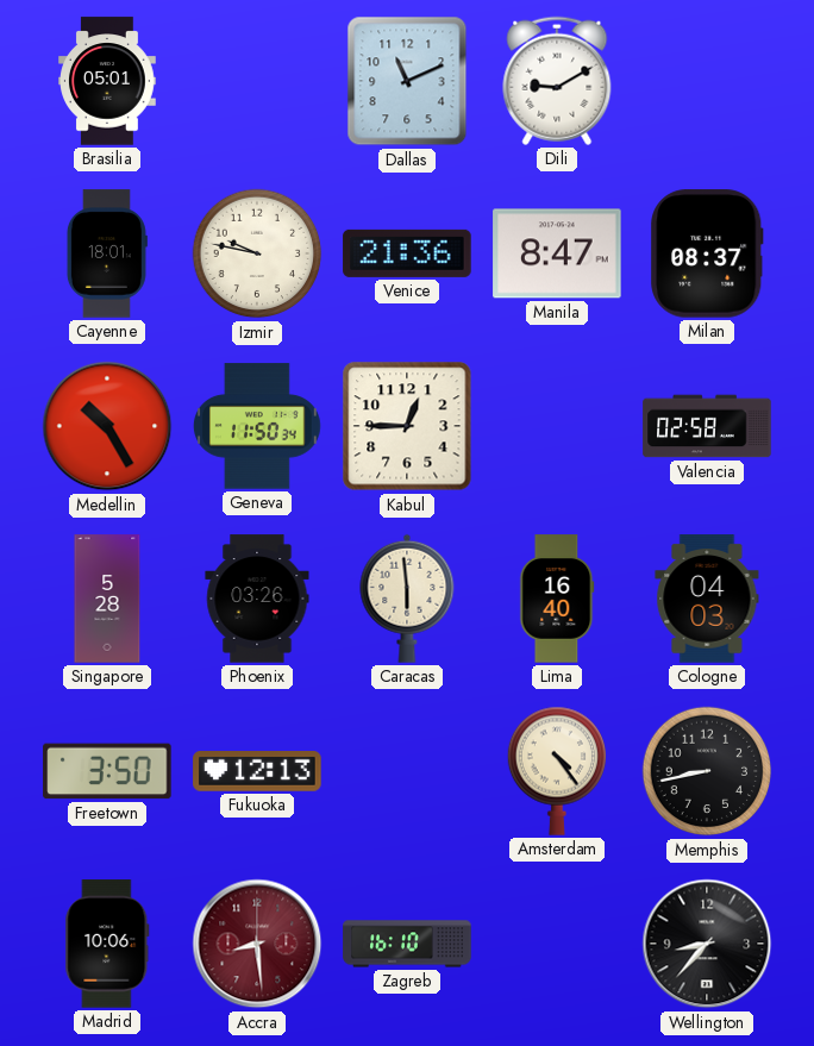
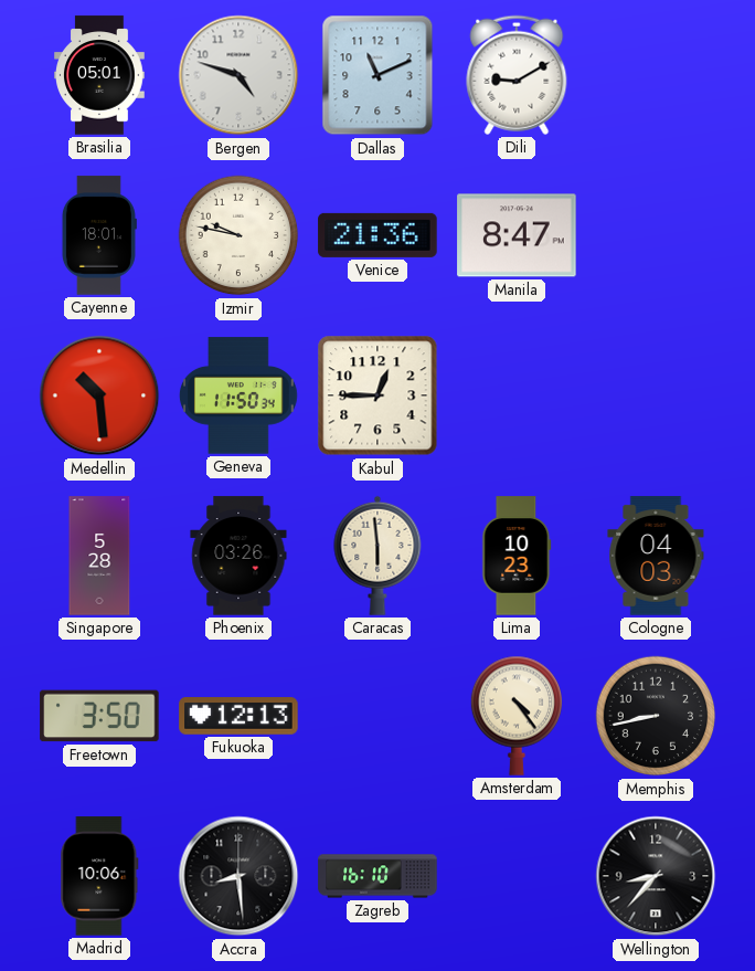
Bergen: none -> 4:48 (238, 75)
Milan: 08:37 -> none (707, 253)
Medellin: 10:25 -> 10:29 (99, 395)
Valencia: 02:58 -> none (707, 426)
Lima: 16:40 -> 10:23 (517, 556)
Accra dial: burgundy -> black (238, 876)
